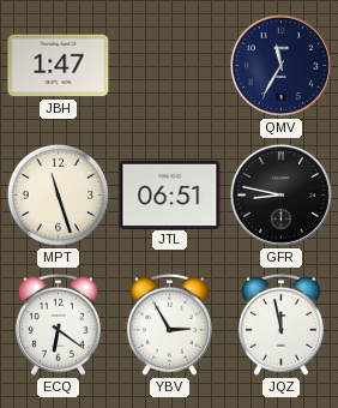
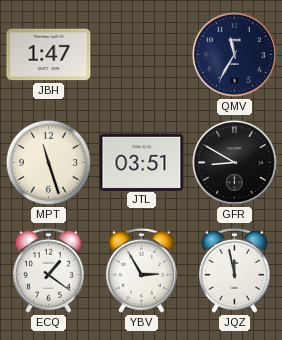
JTL: 06:51 -> 03:51 (142, 162)
GFR: 8:47 -> 8:50 (234, 162)
ECQ: 6:21 -> 1:21 (48, 270)
